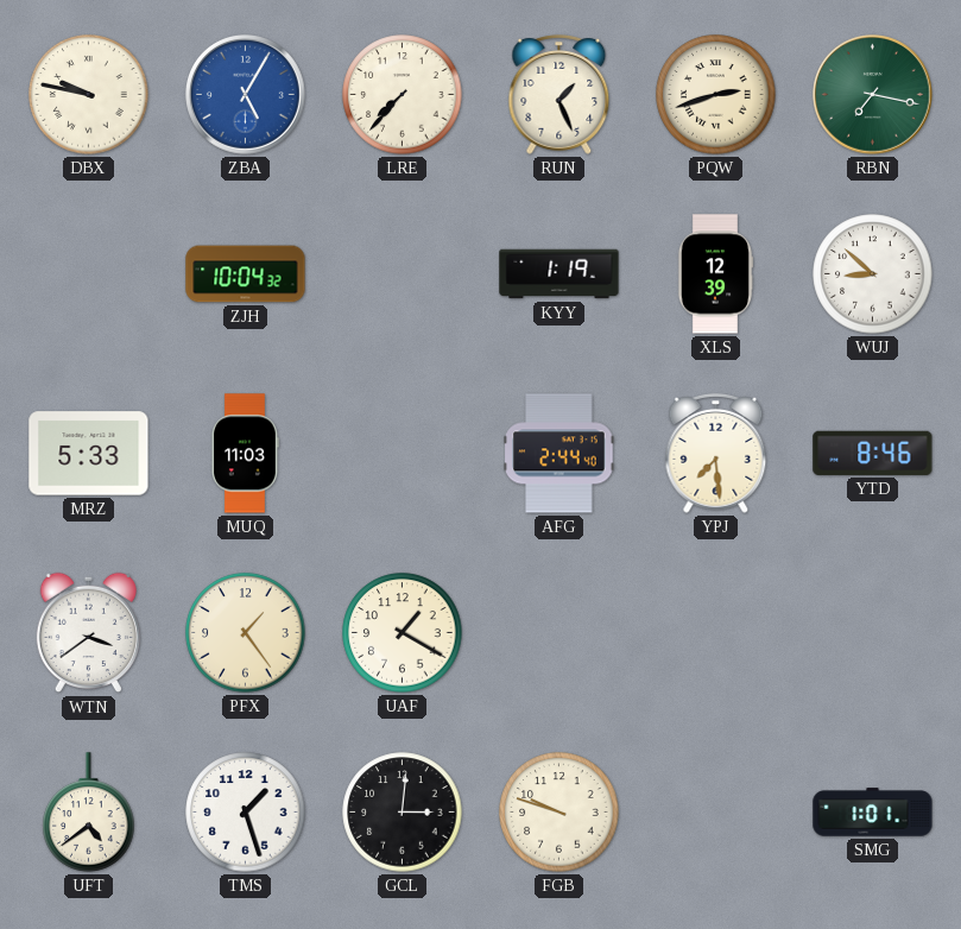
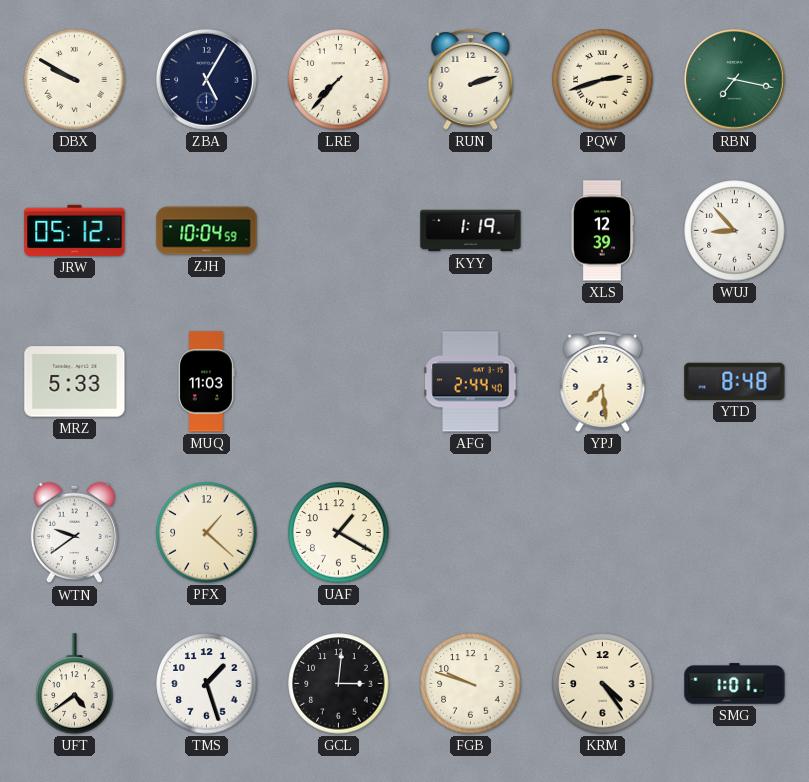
DBX: 9:47 -> 9:50 (75, 80)
ZBA dial: blue -> navy (207, 80)
RUN: 1:26 -> 2:12 (471, 80)
JRW: none -> 05:12 (75, 230)
ZJH: 10:04:32 -> 10:04:59 (207, 231)
WUJ: 8:52 -> 8:53 (735, 231)
YTD: 8:46 -> 8:48 (735, 381)
WTN: 3:39 -> 9:39 (74, 533)
PFX: 1:24 -> 1:22 (207, 533)
KRM: none -> 4:24 (603, 684)
